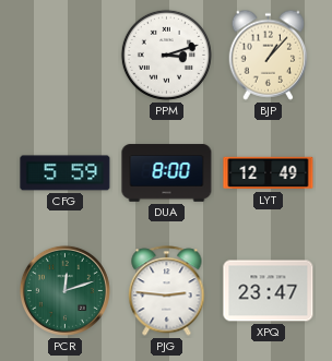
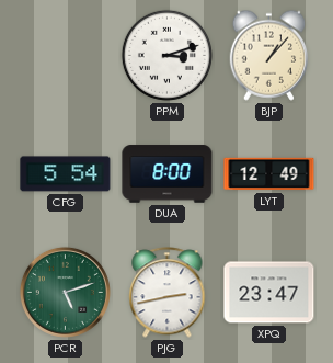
CFG: 5:59 -> 5:54 (66, 174)
PCR: 12:12 -> 5:12 (65, 292)
PJG: 2:46 -> 2:43 (168, 293)
